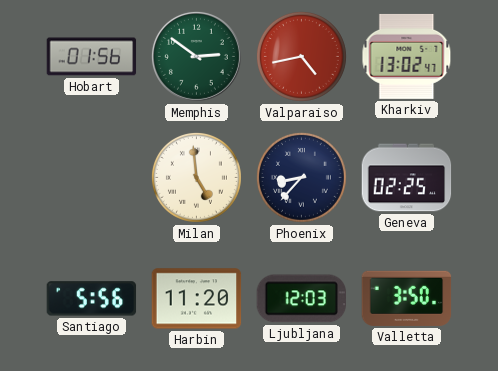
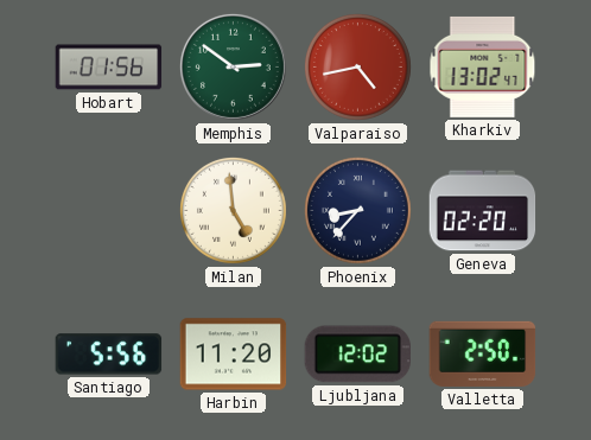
Geneva: 02:25 -> 02:20 (483, 211)
Ljubljana: 12:03 -> 12:02 (357, 355)
Valletta: 3:50 -> 2:50 (483, 353)
